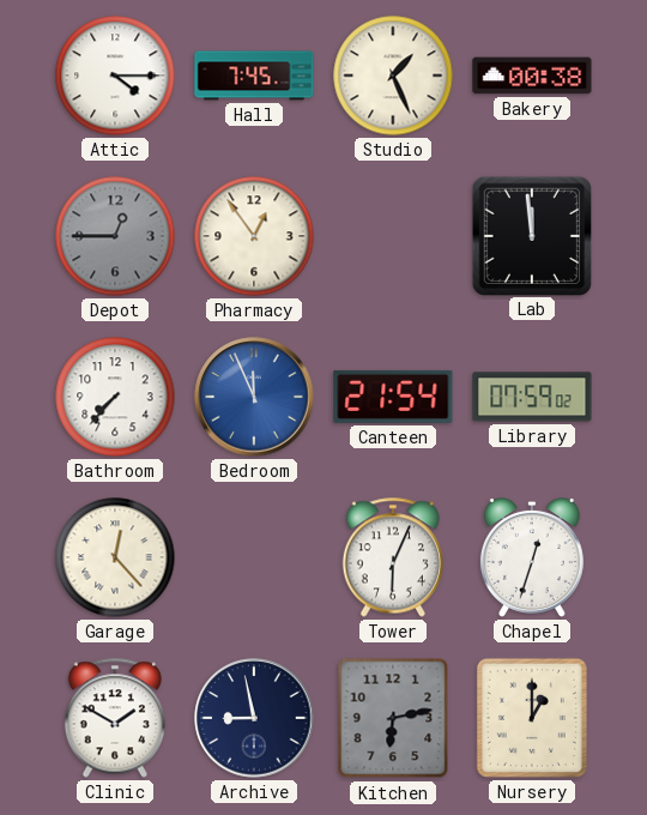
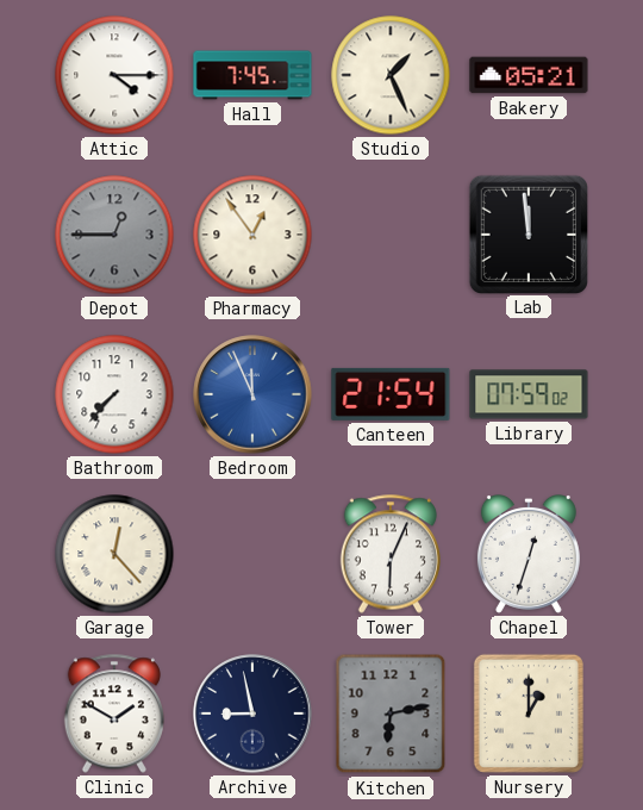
Bakery: 00:38 -> 05:21 (529, 75)
